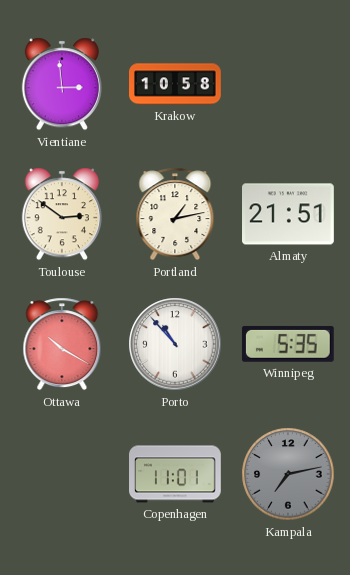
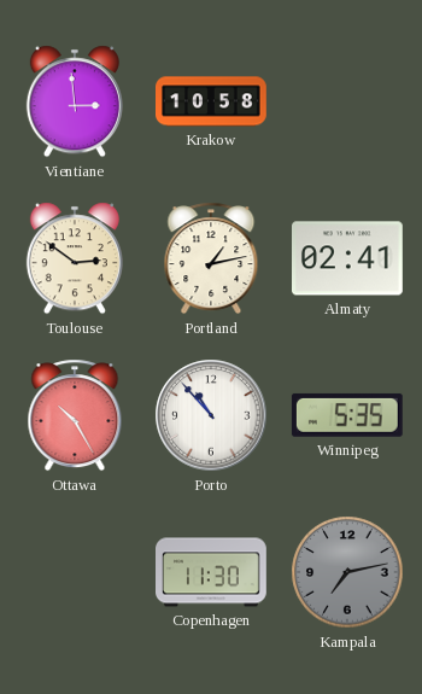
Almaty: 21:51 -> 02:41 (348, 258)
Ottawa: 10:20 -> 10:25 (75, 415)
Copenhagen: 11:01 -> 11:30 (212, 572)
